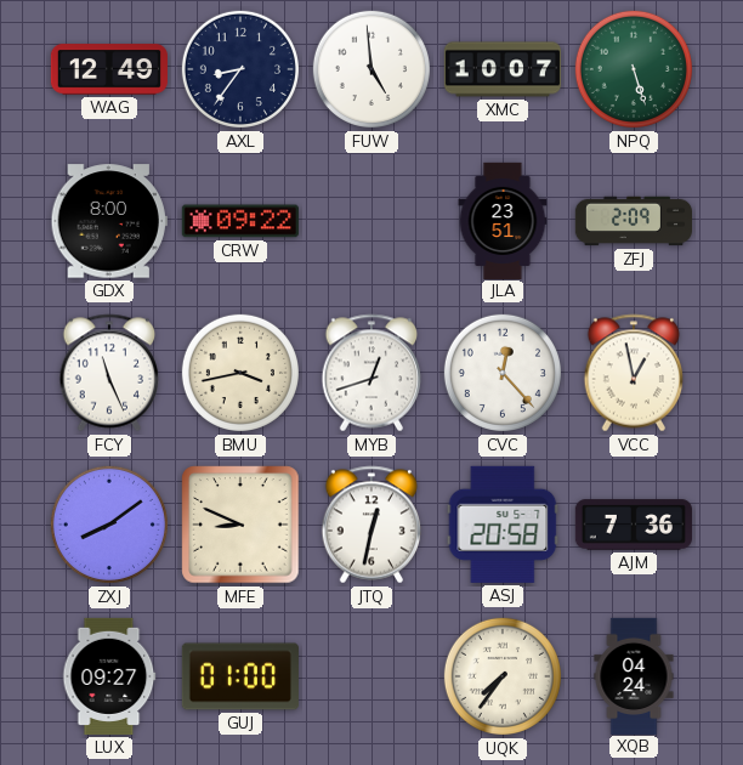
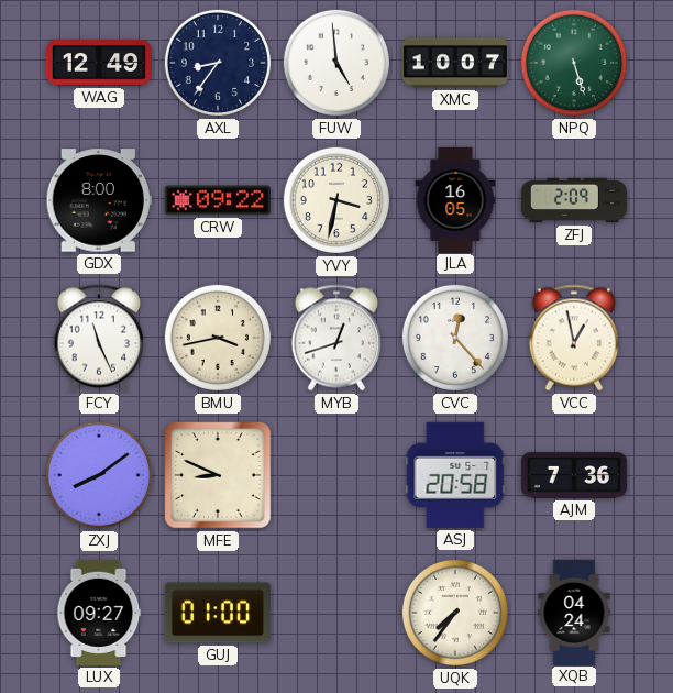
YVY: none -> 3:32 (336, 200)
JLA: 23:51 -> 16:05 (455, 199)
JTQ: 12:32 -> none (371, 525)
